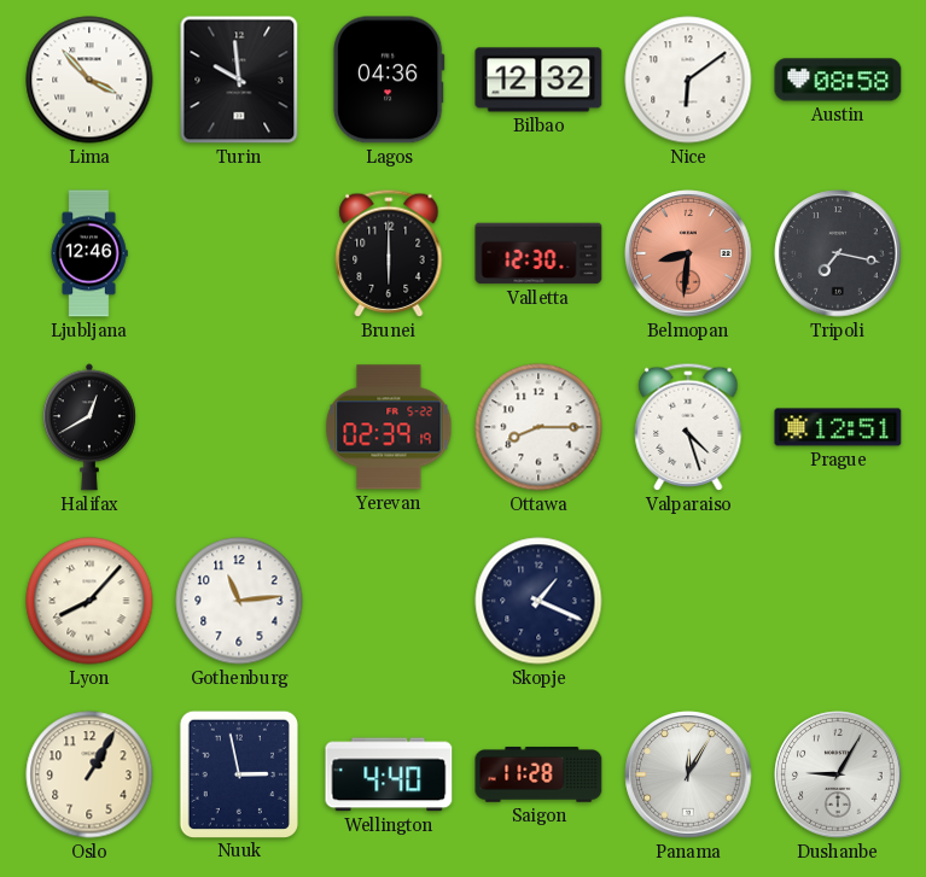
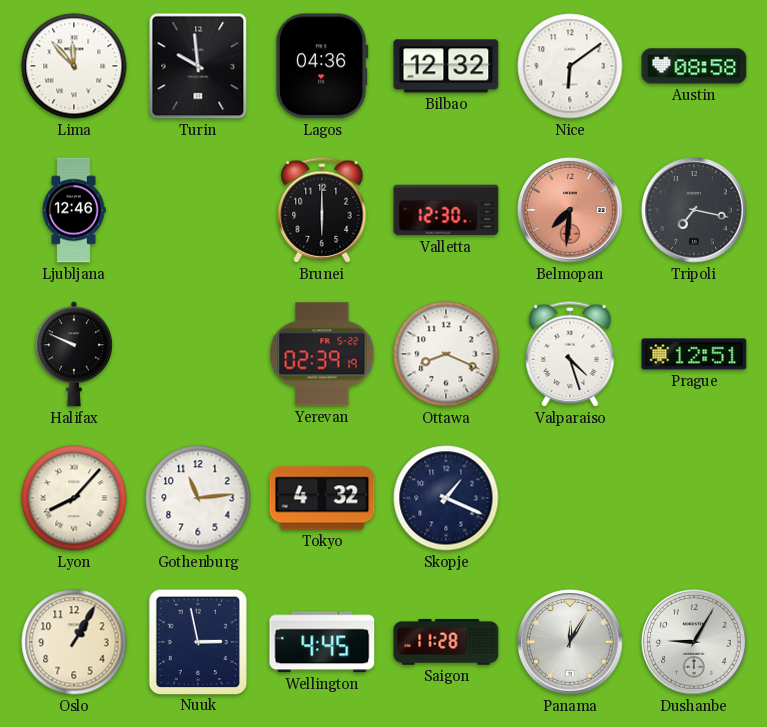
Lima: 3:53 -> 11:53 (74, 66)
Belmopan: 8:31 -> 7:31 (570, 210)
Halifax: 12:40 -> 9:49 (74, 354)
Ottawa: 8:15 -> 8:19 (446, 354)
Tokyo: none -> 4:32 (322, 498)
Wellington: 4:40 -> 4:45 (322, 642)
